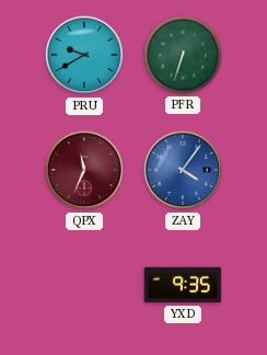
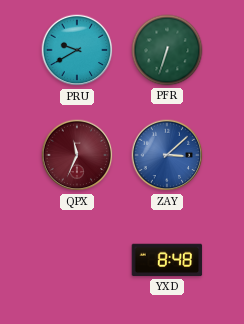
ZAY: 4:06 -> 3:08 (167, 155)
YXD: 9:35 -> 8:48 (167, 260)
